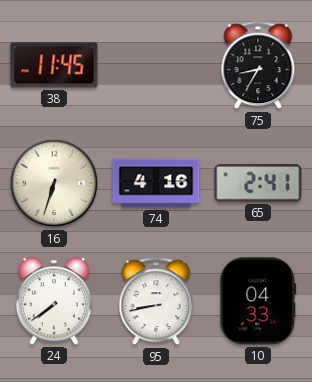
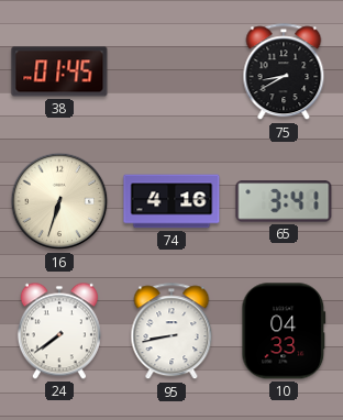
38: 11:45 -> 01:45 (59, 71)
75: 8:35 -> 8:40 (284, 73)
65: 2:41 -> 3:41 (284, 201)
